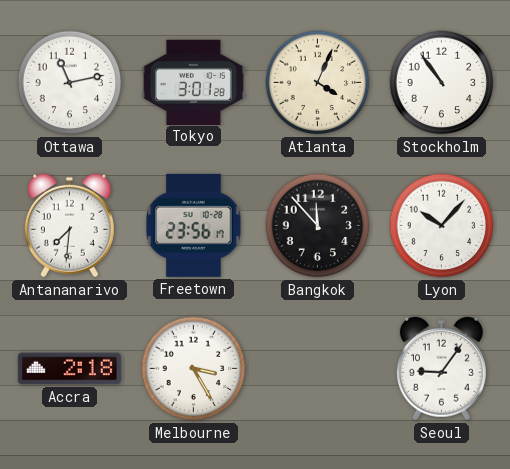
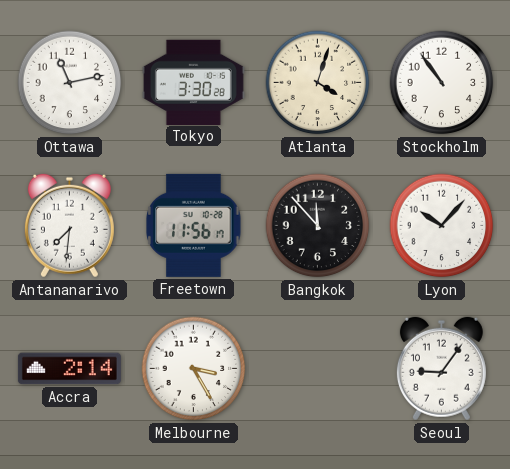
Tokyo: 3:01 -> 3:30 (193, 82)
Atlanta: 4:04 -> 4:03 (318, 83)
Freetown: 23:56 -> 11:56 (194, 225)
Accra: 2:18 -> 2:14 (69, 369)
